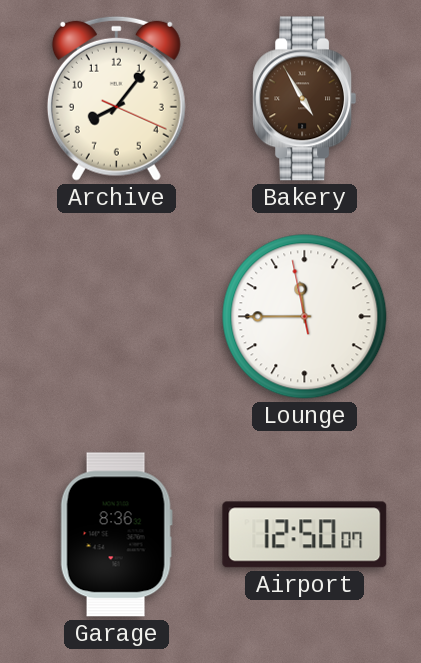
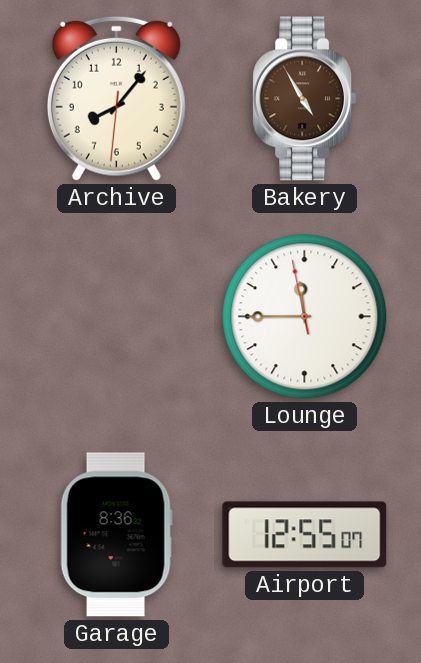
Archive: 8:06:19 -> 8:06:31 (116, 98)
Airport: 12:50 -> 12:55 (305, 535)
